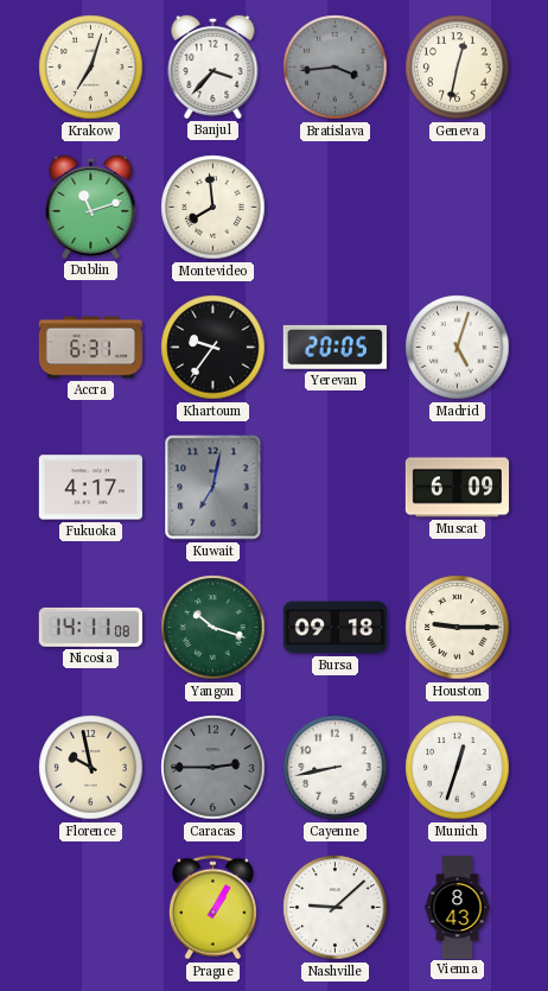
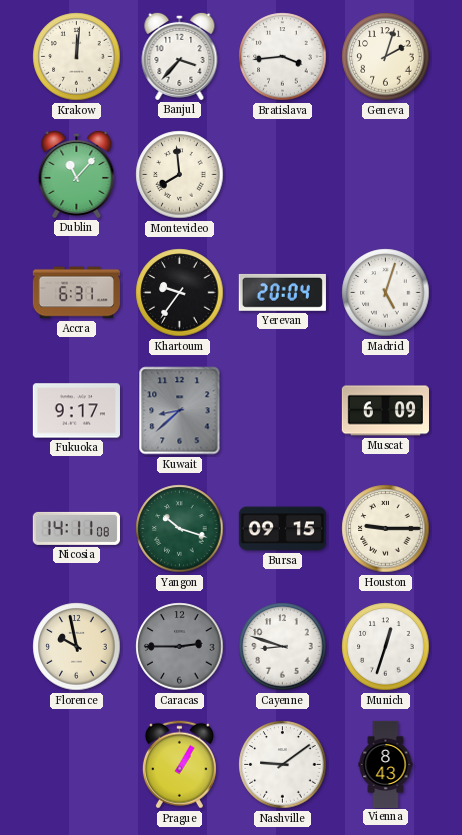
Krakow: 7:03 -> 12:01 (77, 57)
Bratislava dial: grey -> white (283, 57)
Geneva: 12:32 -> 2:03 (386, 57)
Dublin: 11:12 -> 11:07 (77, 174)
Yerevan: 20:05 -> 20:04 (282, 292)
Fukuoka: 4:17 -> 9:17 (76, 411)
Kuwait: 7:02 -> 8:38 (180, 411)
Bursa: 09:18 -> 09:15 (282, 529)
Cayenne: 8:43 -> 8:48 (283, 647)
Nashville: 9:08 -> 9:09 (283, 765)
